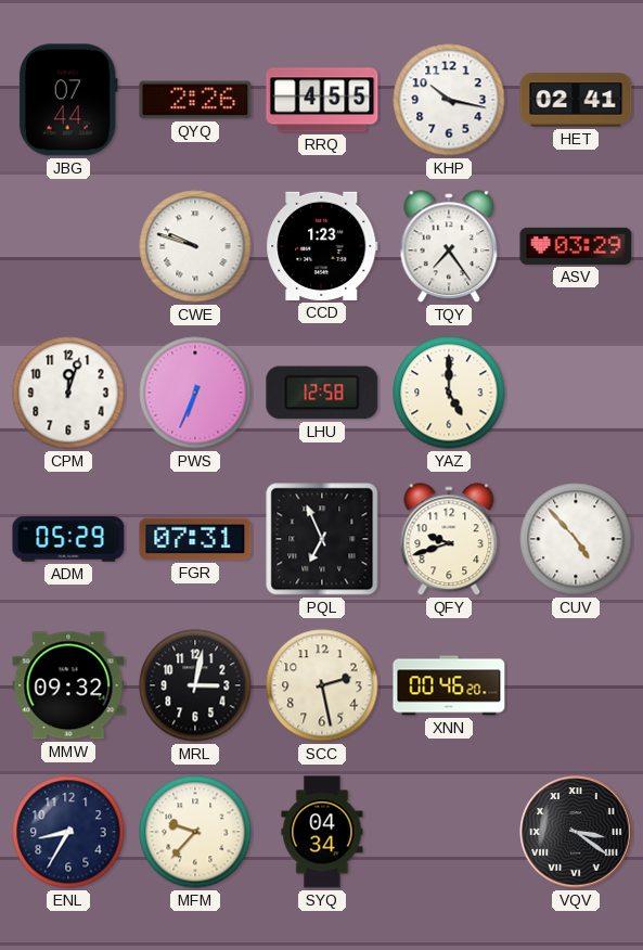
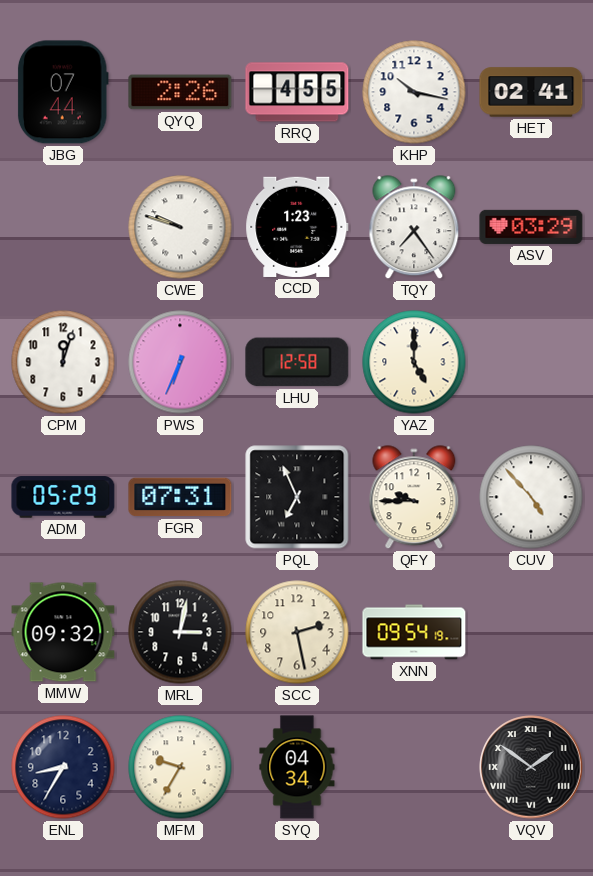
QFY: 9:42 -> 9:45 (414, 498)
XNN: 00:46 -> 09:54 (414, 632)
MFM: 9:37 -> 9:35 (180, 767)
VQV: 3:21 -> 1:51 (531, 767)
